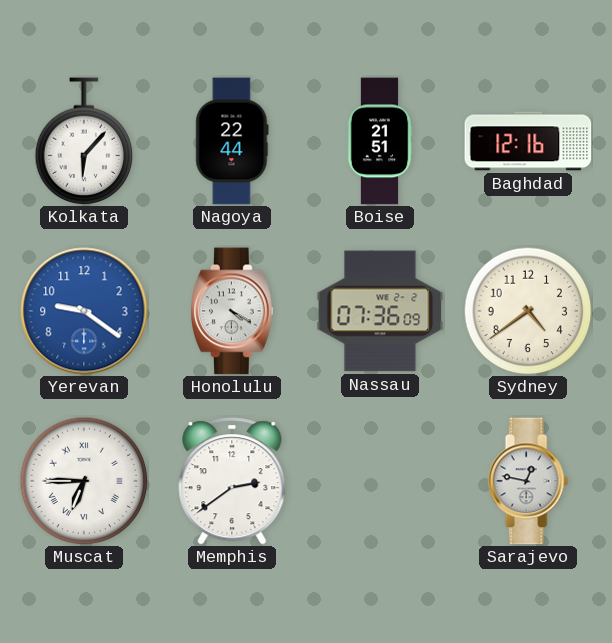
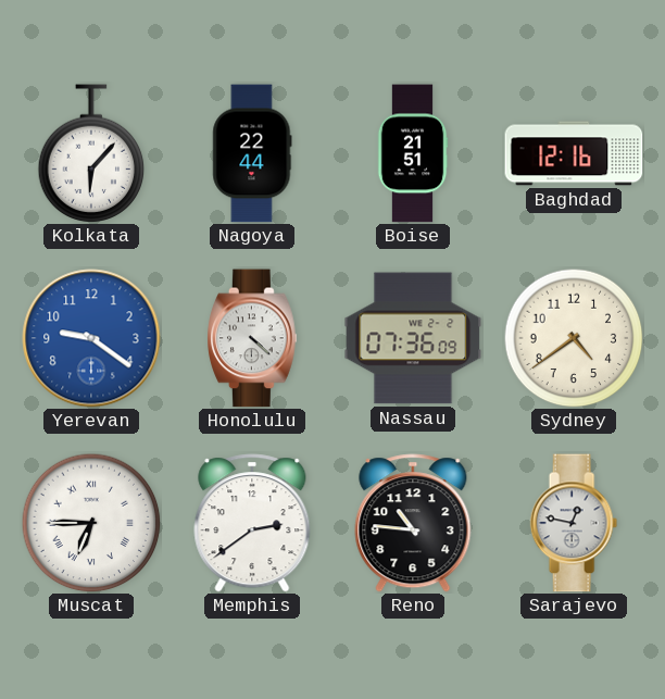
Honolulu: 4:20 -> 4:22 (252, 338)
Reno: none -> 10:46 (413, 523)
